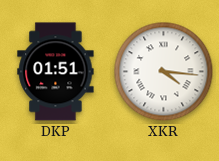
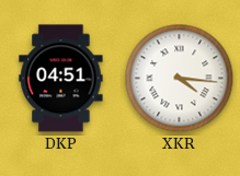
DKP: 01:51 -> 04:51 (61, 79)
